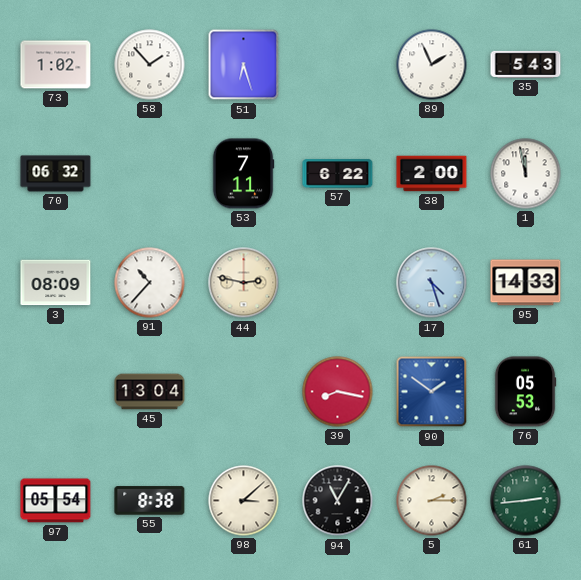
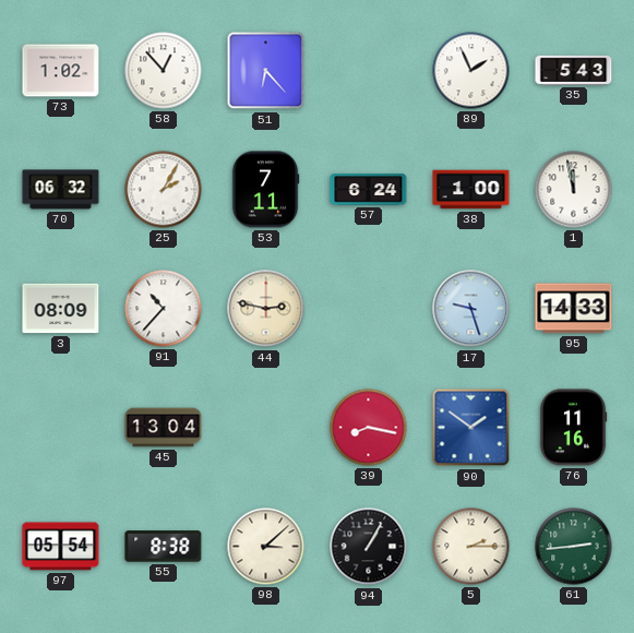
58: 1:53 -> 12:53 (164, 71)
51: 6:27 -> 6:23 (266, 71)
25: none -> 2:05 (164, 190)
57: 6:22 -> 6:24 (369, 190)
38: 2:00 -> 1:00 (471, 190)
17: 4:27 -> 9:27 (471, 309)
76: 05:53 -> 11:16 (573, 428)
94: 11:05 -> 1:05 (369, 547)
